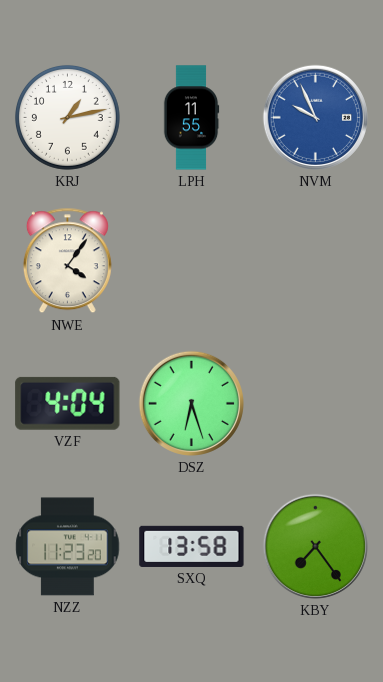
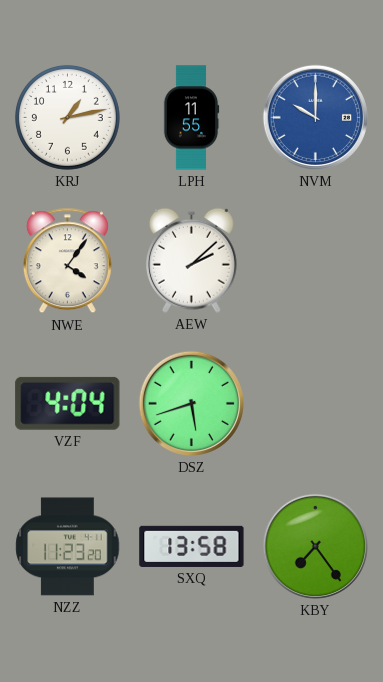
NVM: 9:56 -> 10:00 (315, 117)
AEW: none -> 2:08 (192, 260)
DSZ: 6:27 -> 5:42 (191, 403)
